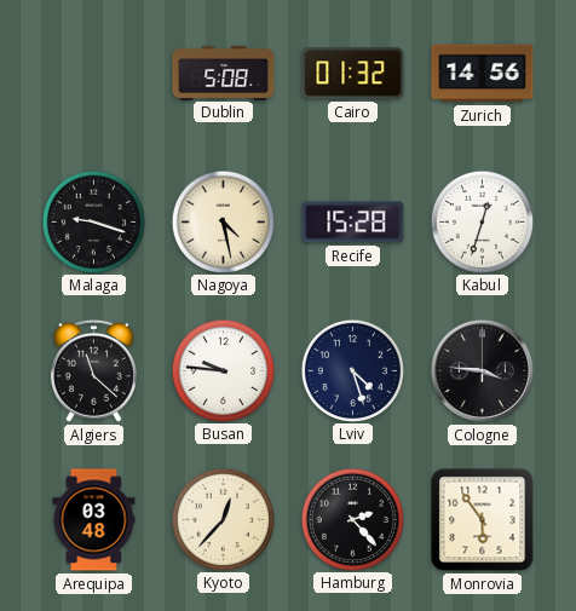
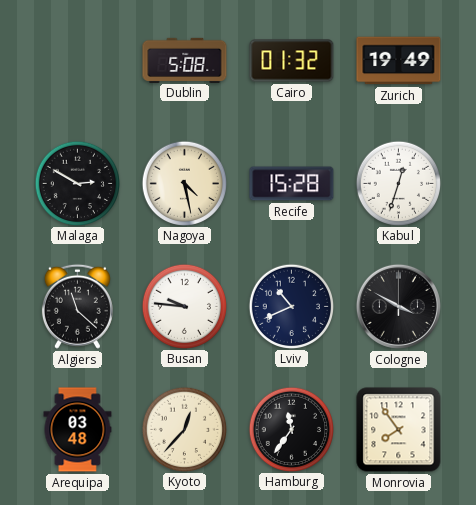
Zurich: 14:56 -> 19:49 (399, 61)
Malaga: 9:18 -> 2:50 (77, 183)
Lviv: 4:27 -> 10:41 (291, 306)
Cologne: 3:46 -> 3:50 (398, 306)
Hamburg: 2:23 -> 11:36 (291, 429)
Monrovia: 5:54 -> 7:54 (399, 430)
